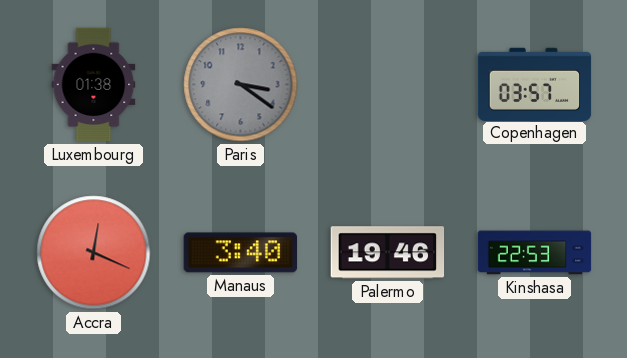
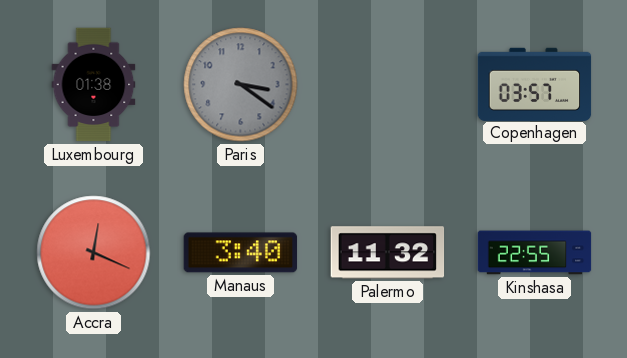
Palermo: 19:46 -> 11:32 (388, 253)
Kinshasa: 22:53 -> 22:55 (535, 253)
